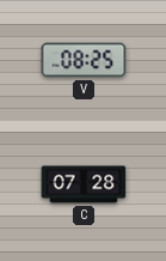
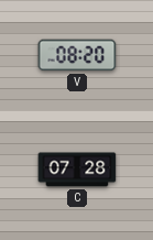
V: 08:25 -> 08:20 (77, 55)
